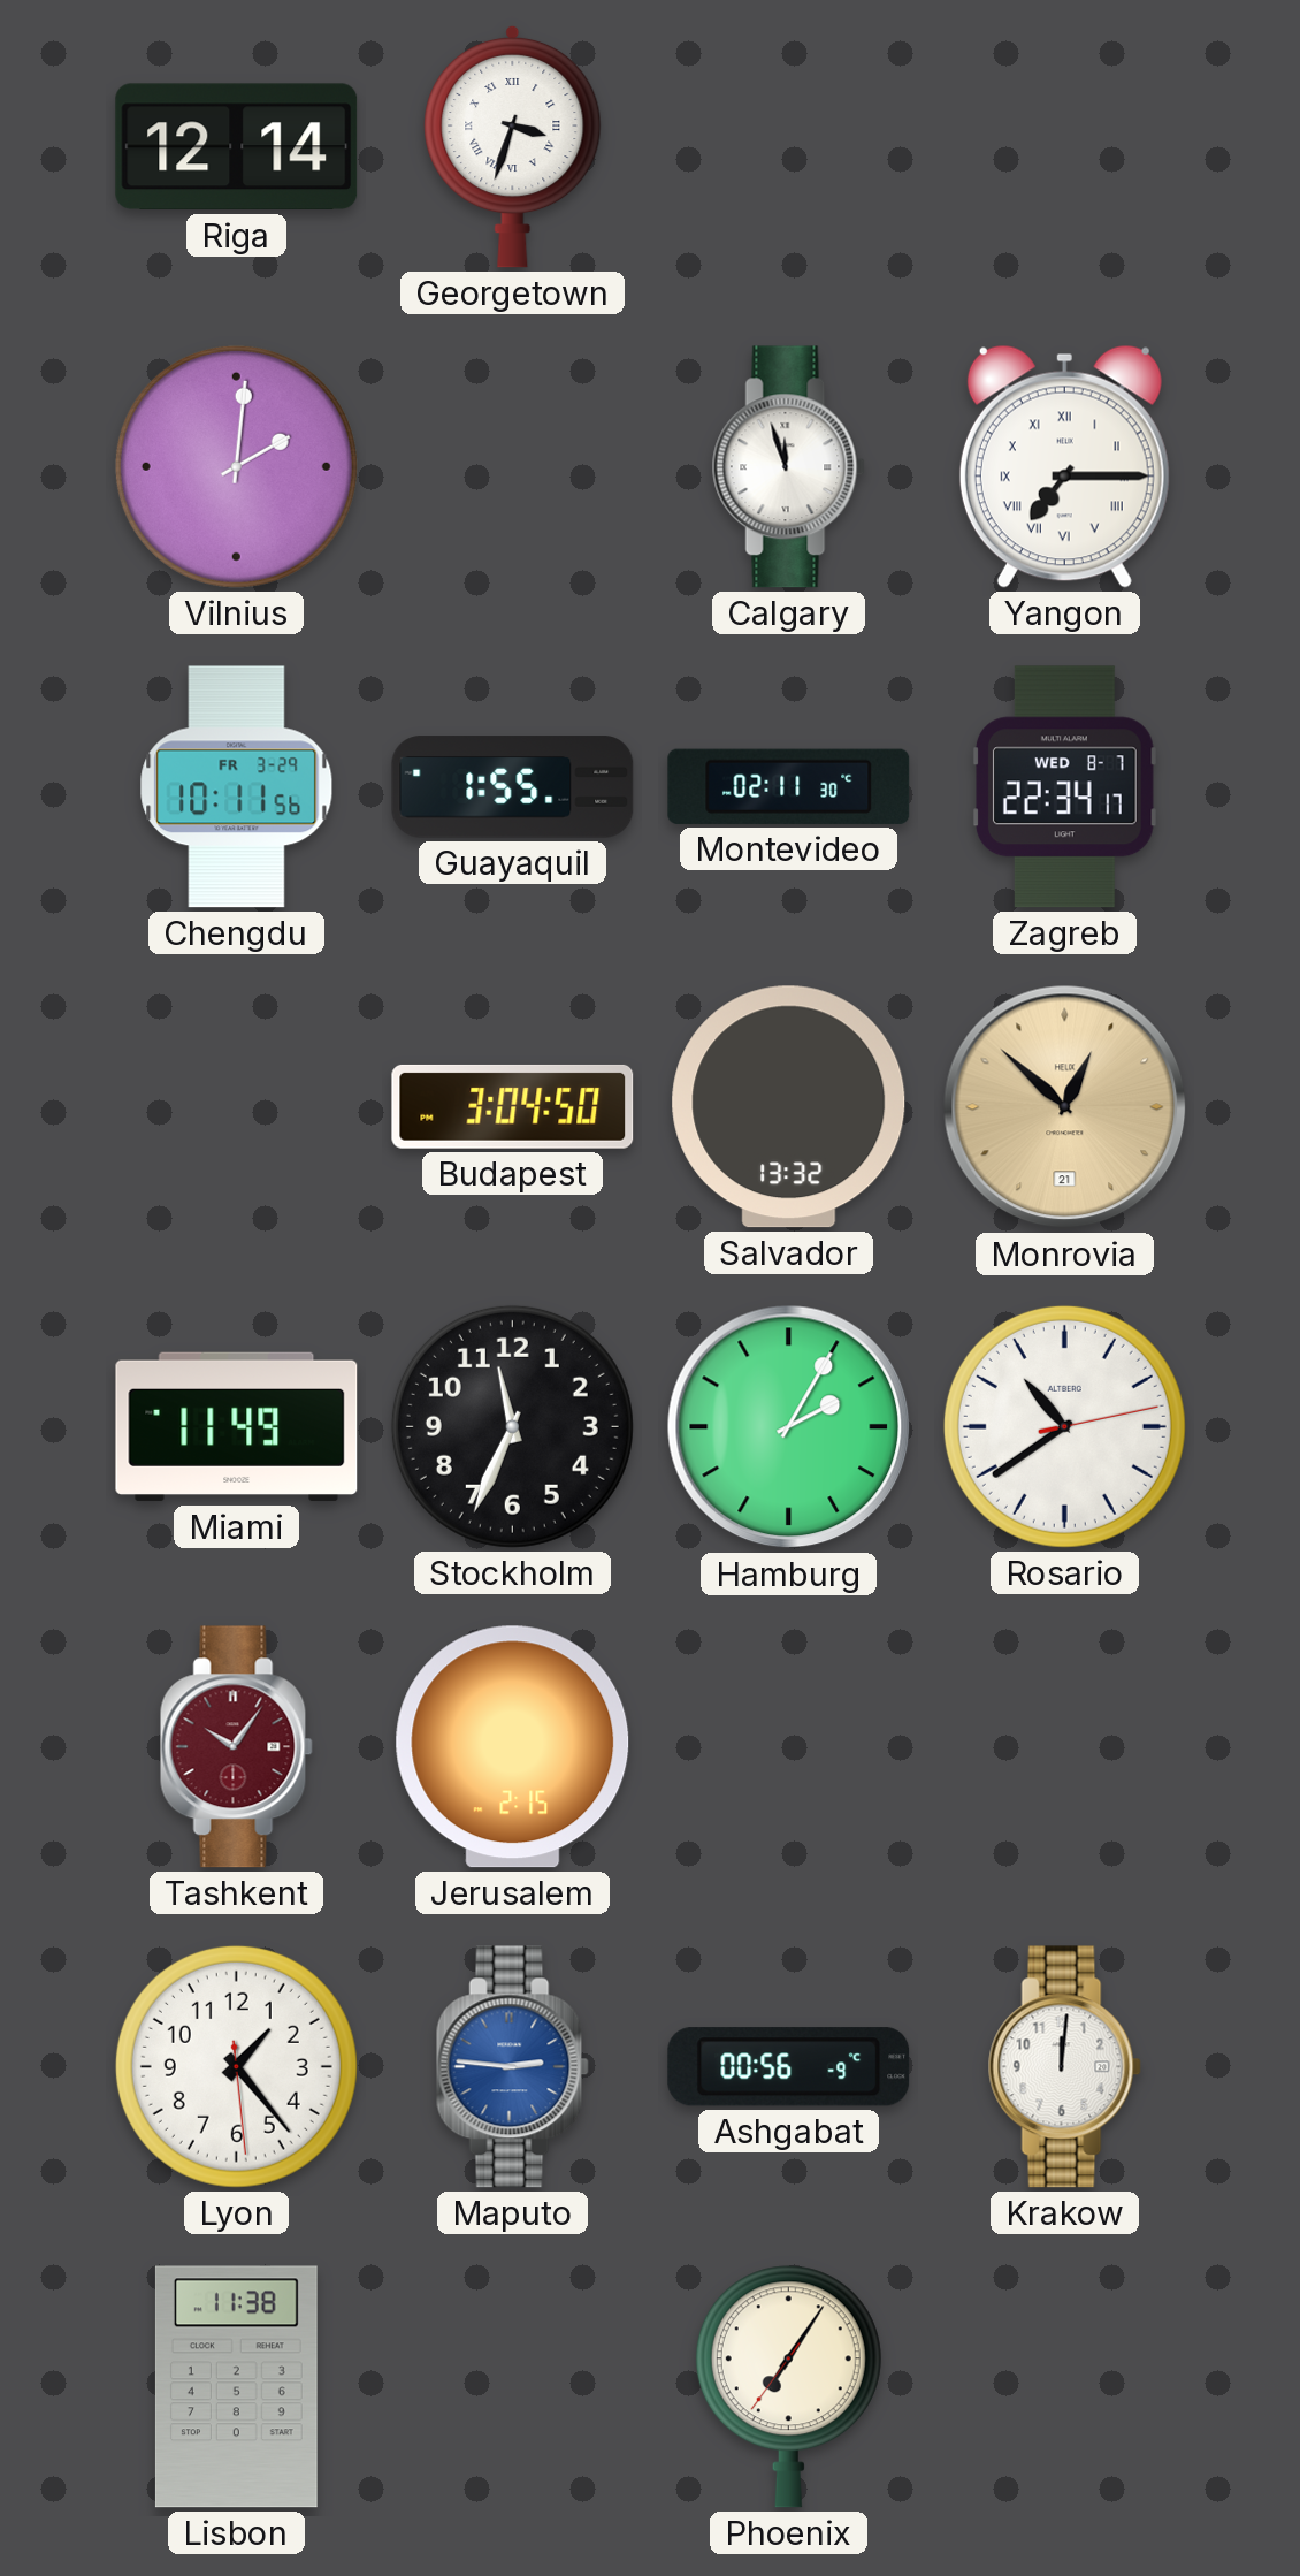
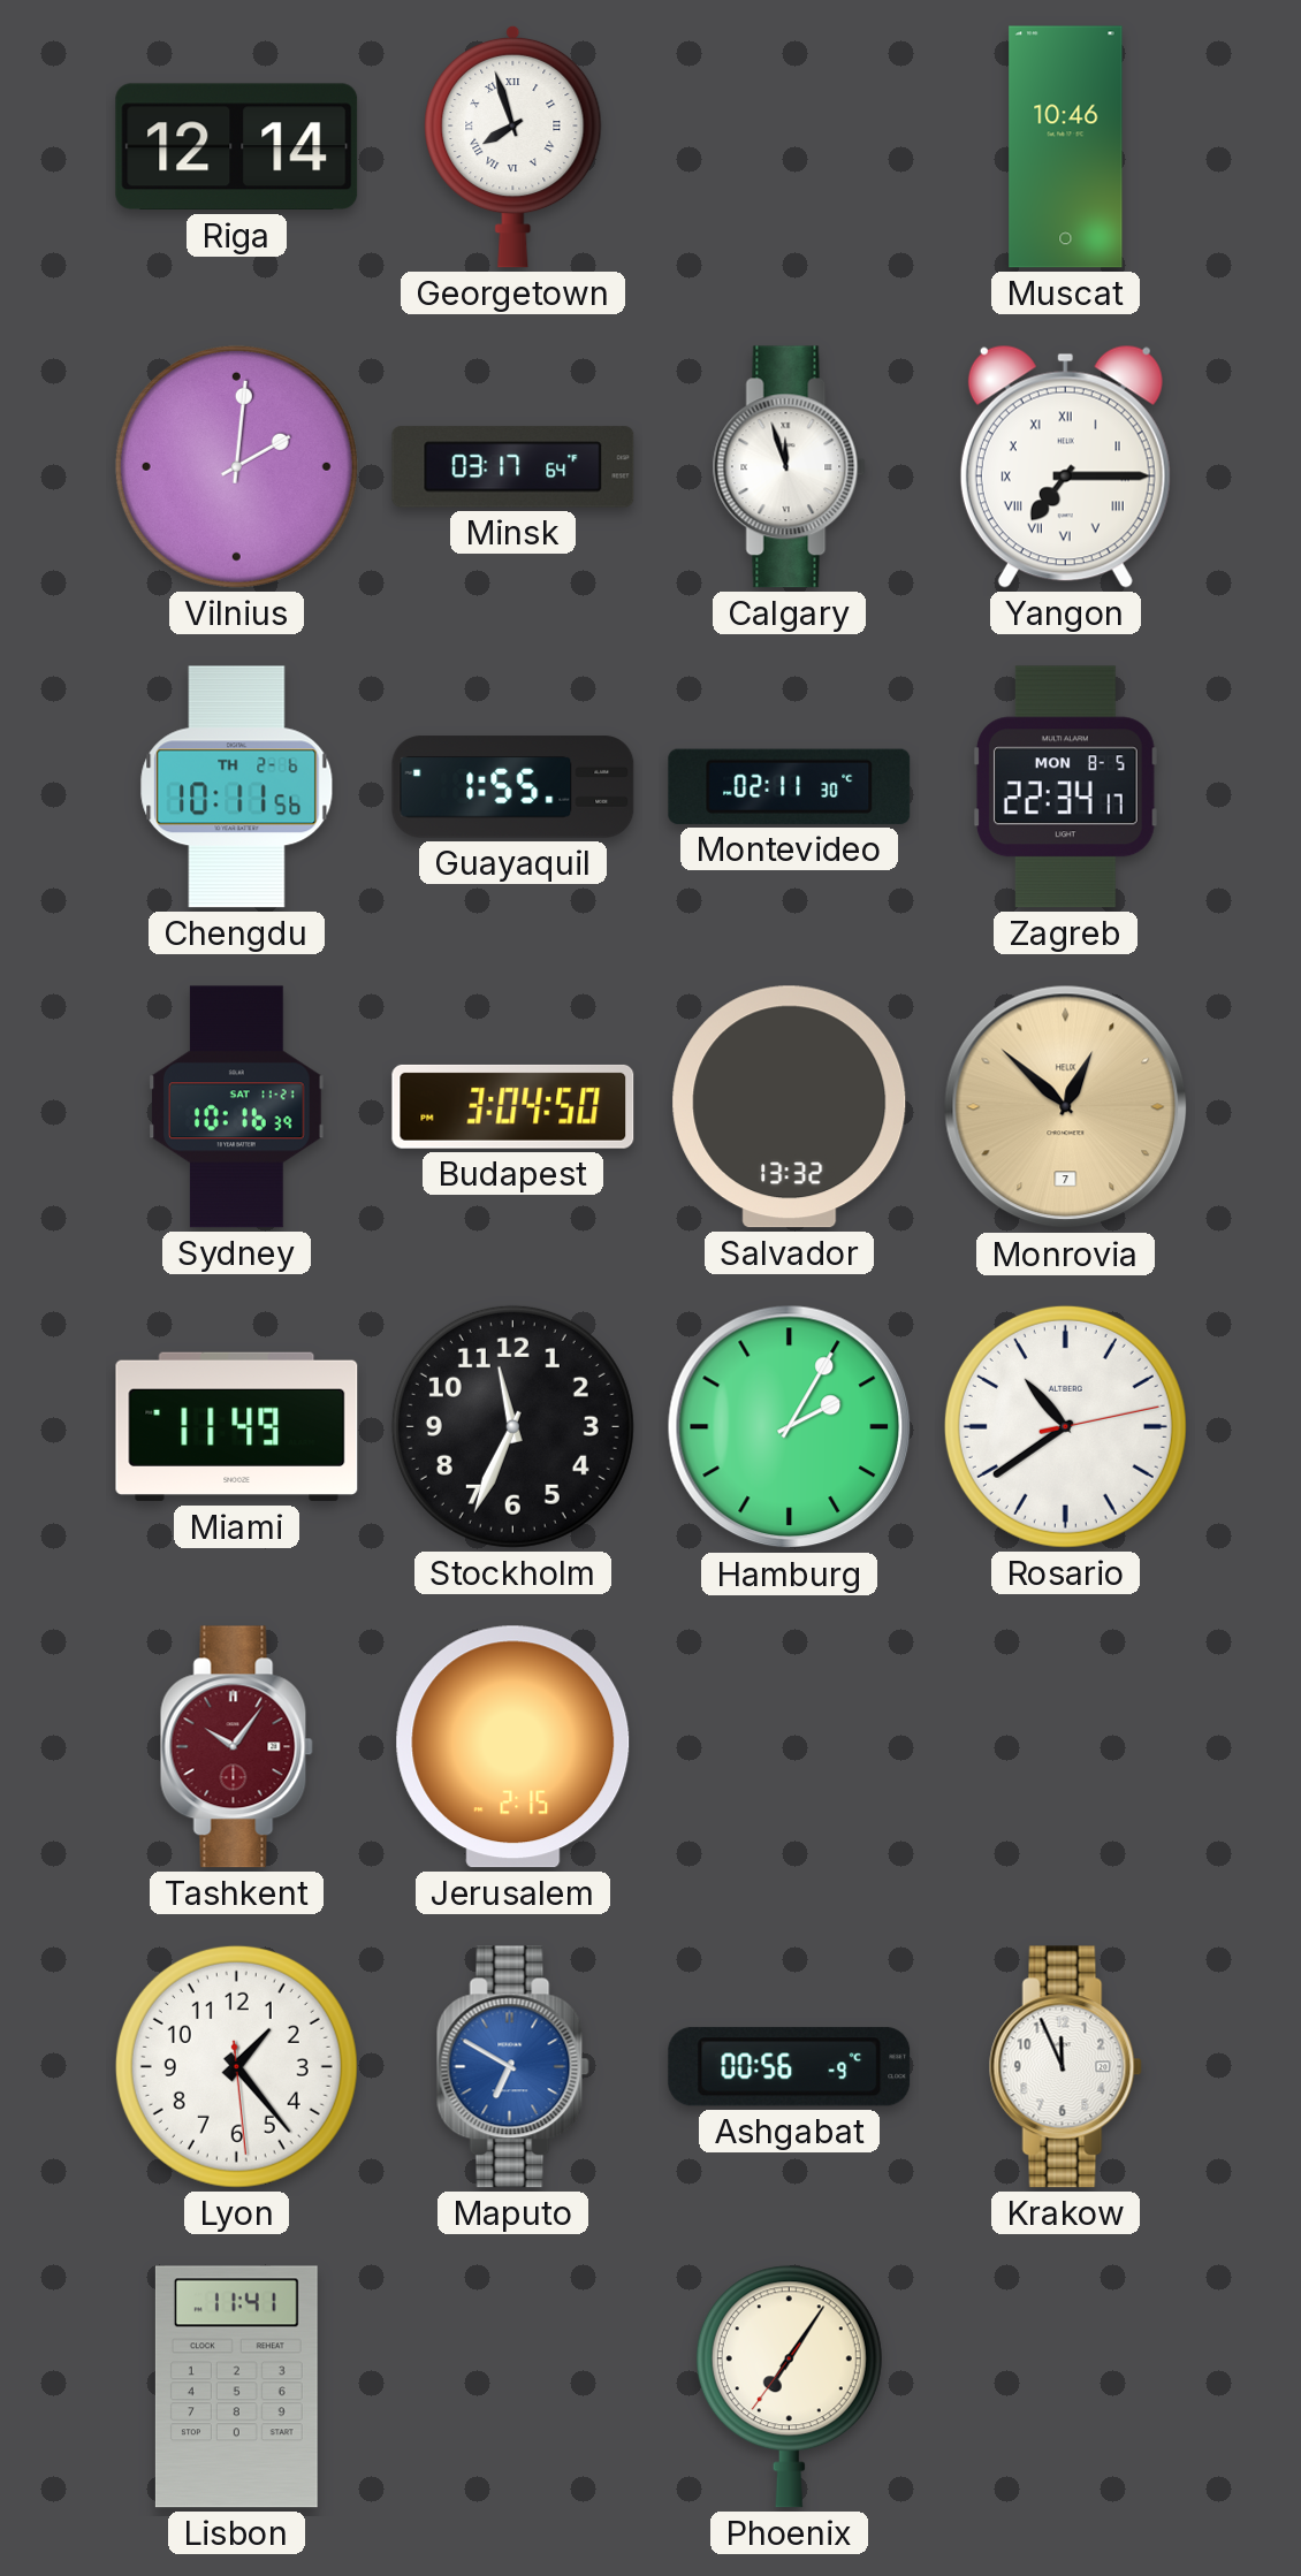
Georgetown: 3:33 -> 7:57 (513, 146)
Muscat: none -> 10:46 (1066, 147)
Minsk: none -> 03:17 (513, 467)
Chengdu date: FR 3-29 -> TH 2-6 (237, 787)
Zagreb date: WED 8-7 -> MON 8-5 (1065, 787)
Sydney: none -> 10:16 (237, 1107)
Monrovia date: 21 -> 7 (1066, 1107)
Maputo: 2:46 -> 6:50 (512, 2067)
Krakow: 12:01 -> 11:56 (1065, 2067)
Lisbon: 11:38 -> 11:41 (236, 2387)
